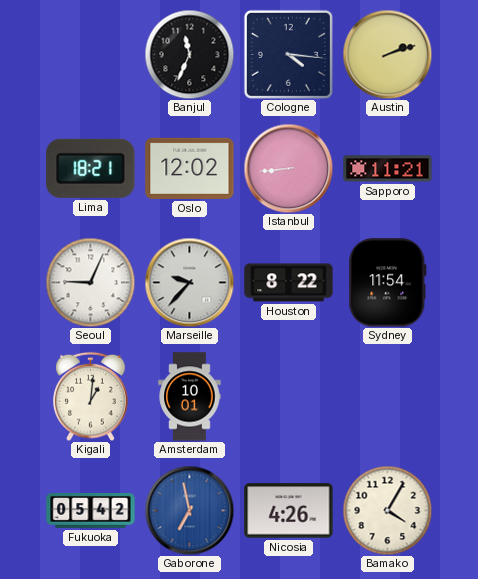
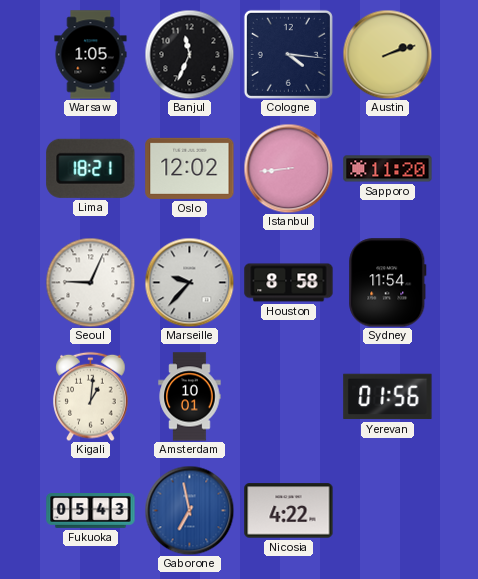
Warsaw: none -> 1:05 (91, 55)
Sapporo: 11:21 -> 11:20 (388, 169)
Houston: 8:22 -> 8:58 (289, 283)
Yerevan: none -> 01:56 (388, 397)
Fukuoka: 05:42 -> 05:43 (91, 511)
Nicosia: 4:26 -> 4:22 (289, 511)
Bamako: 4:05 -> none (387, 510)
